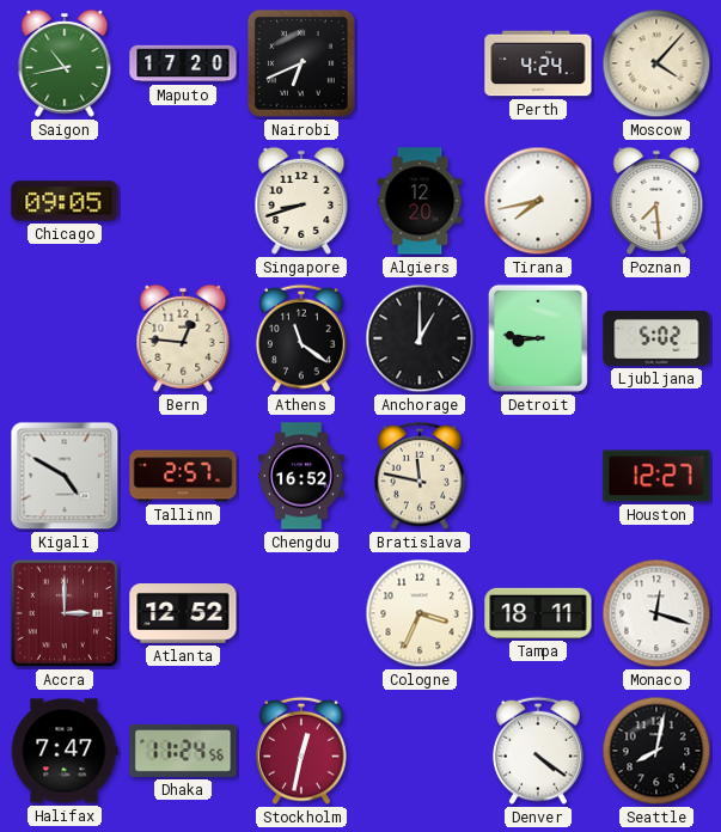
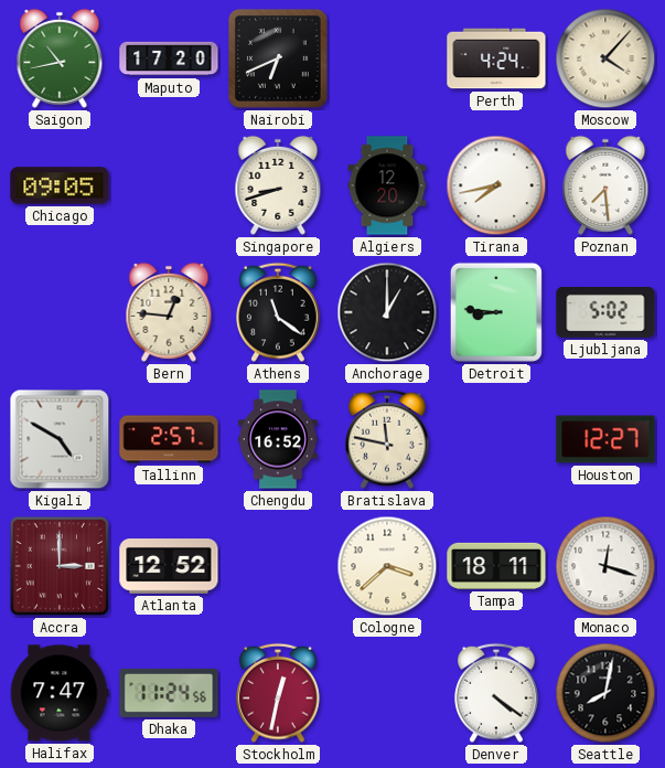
Cologne: 3:34 -> 3:38 (387, 566)
